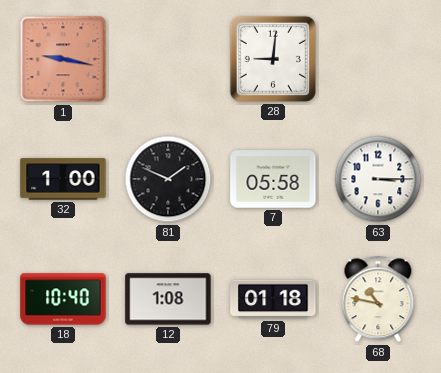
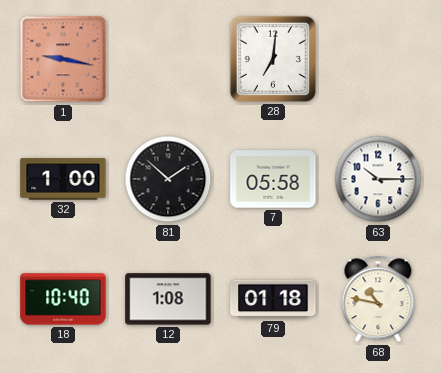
28: 9:01 -> 7:01 (273, 59)
81: 1:49 -> 1:52 (168, 179)
63: 3:15 -> 10:15 (378, 179)
